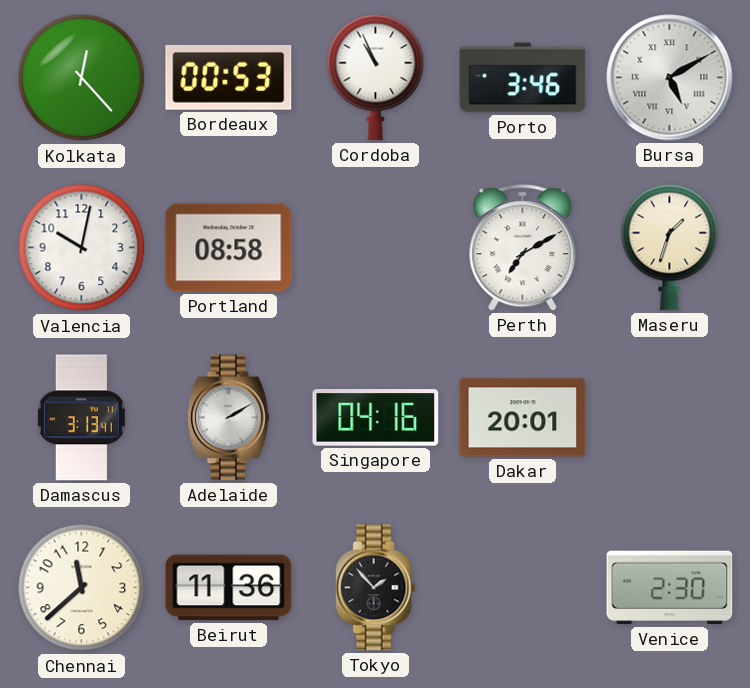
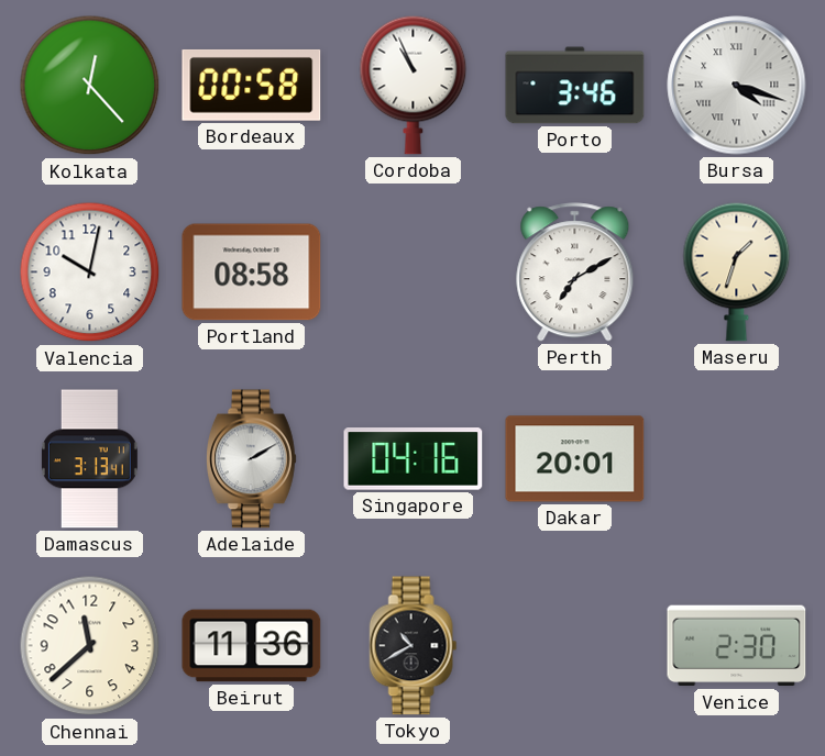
Bordeaux: 00:53 -> 00:58 (252, 85)
Bursa: 5:10 -> 4:18 (737, 86)
Tokyo: 1:53 -> 10:40 (414, 646)
